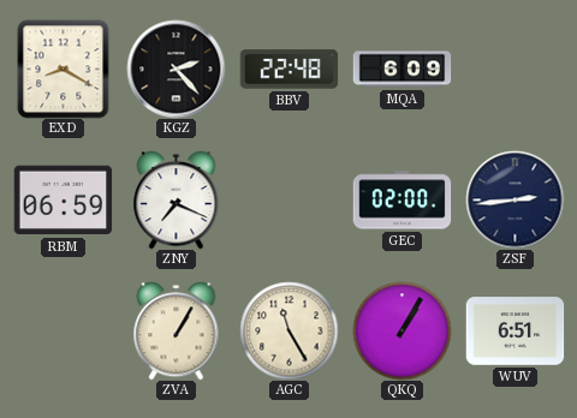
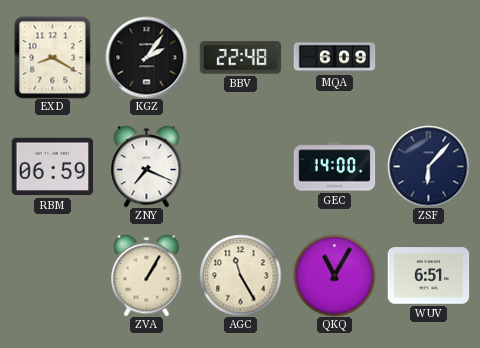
KGZ: 2:23 -> 2:06 (146, 57)
GEC: 02:00 -> 14:00 (334, 167)
ZSF: 2:44 -> 6:07 (428, 166)
QKQ: 1:05 -> 11:05 (334, 275)
